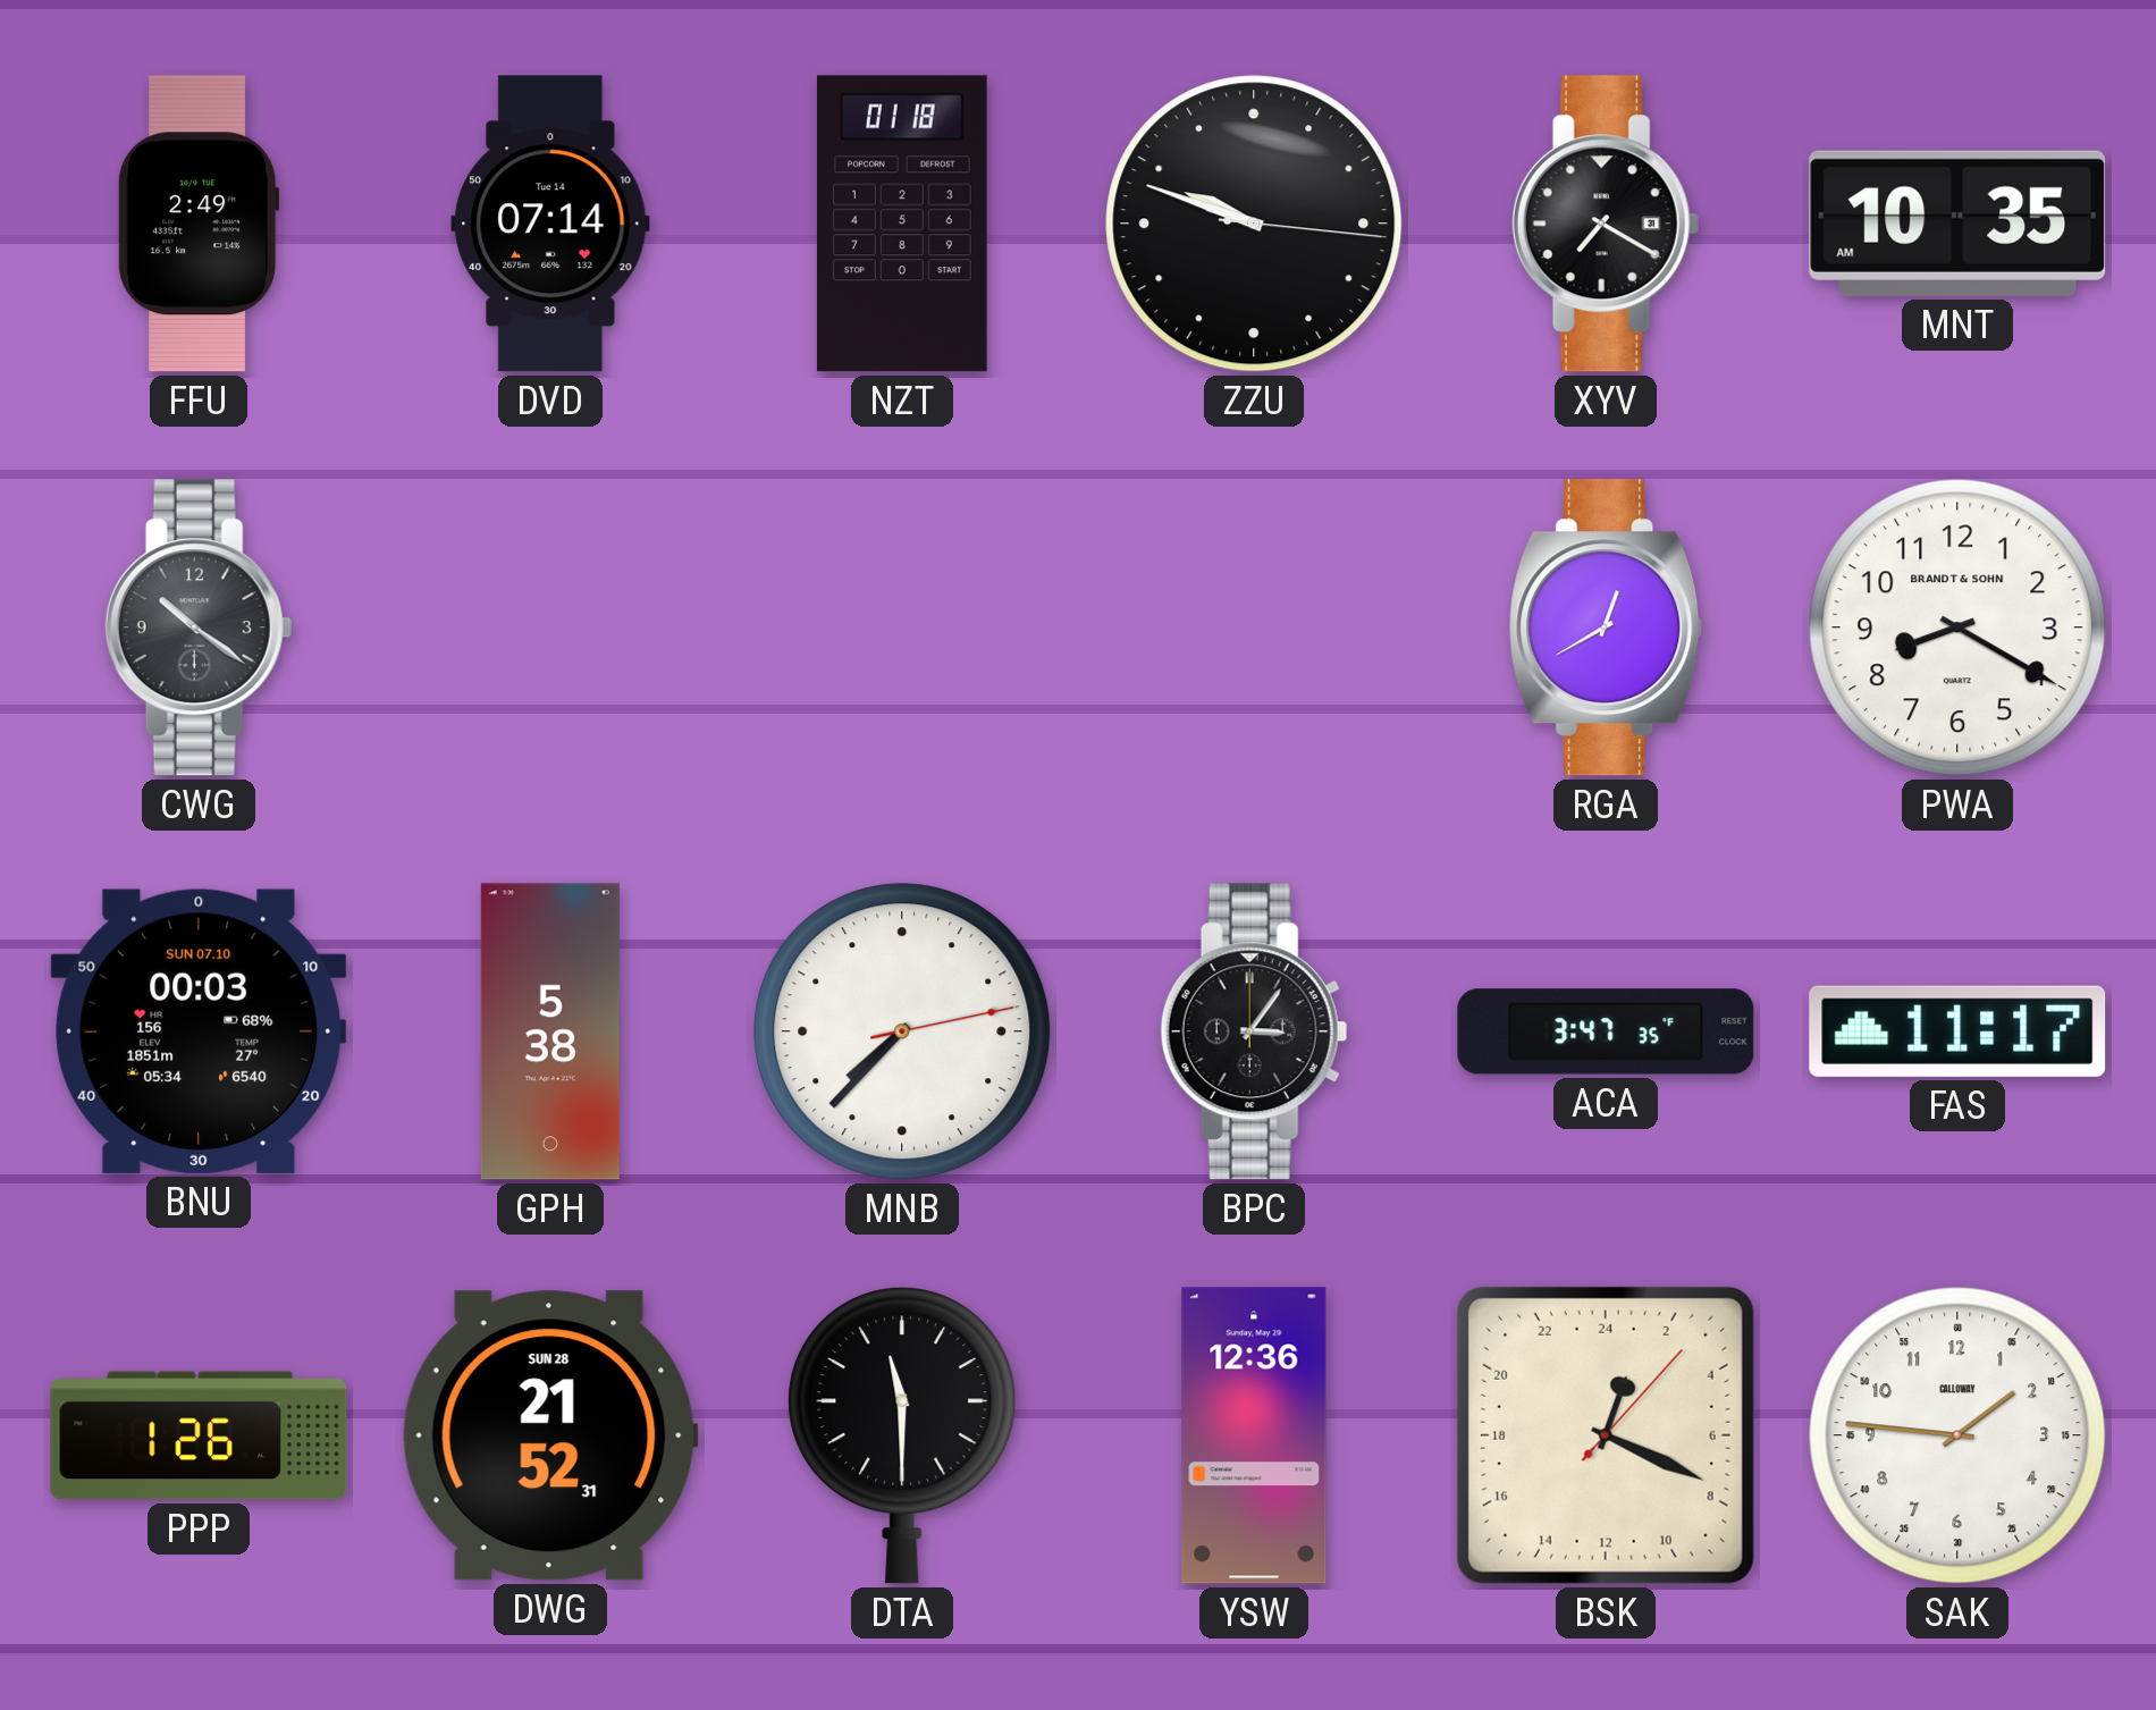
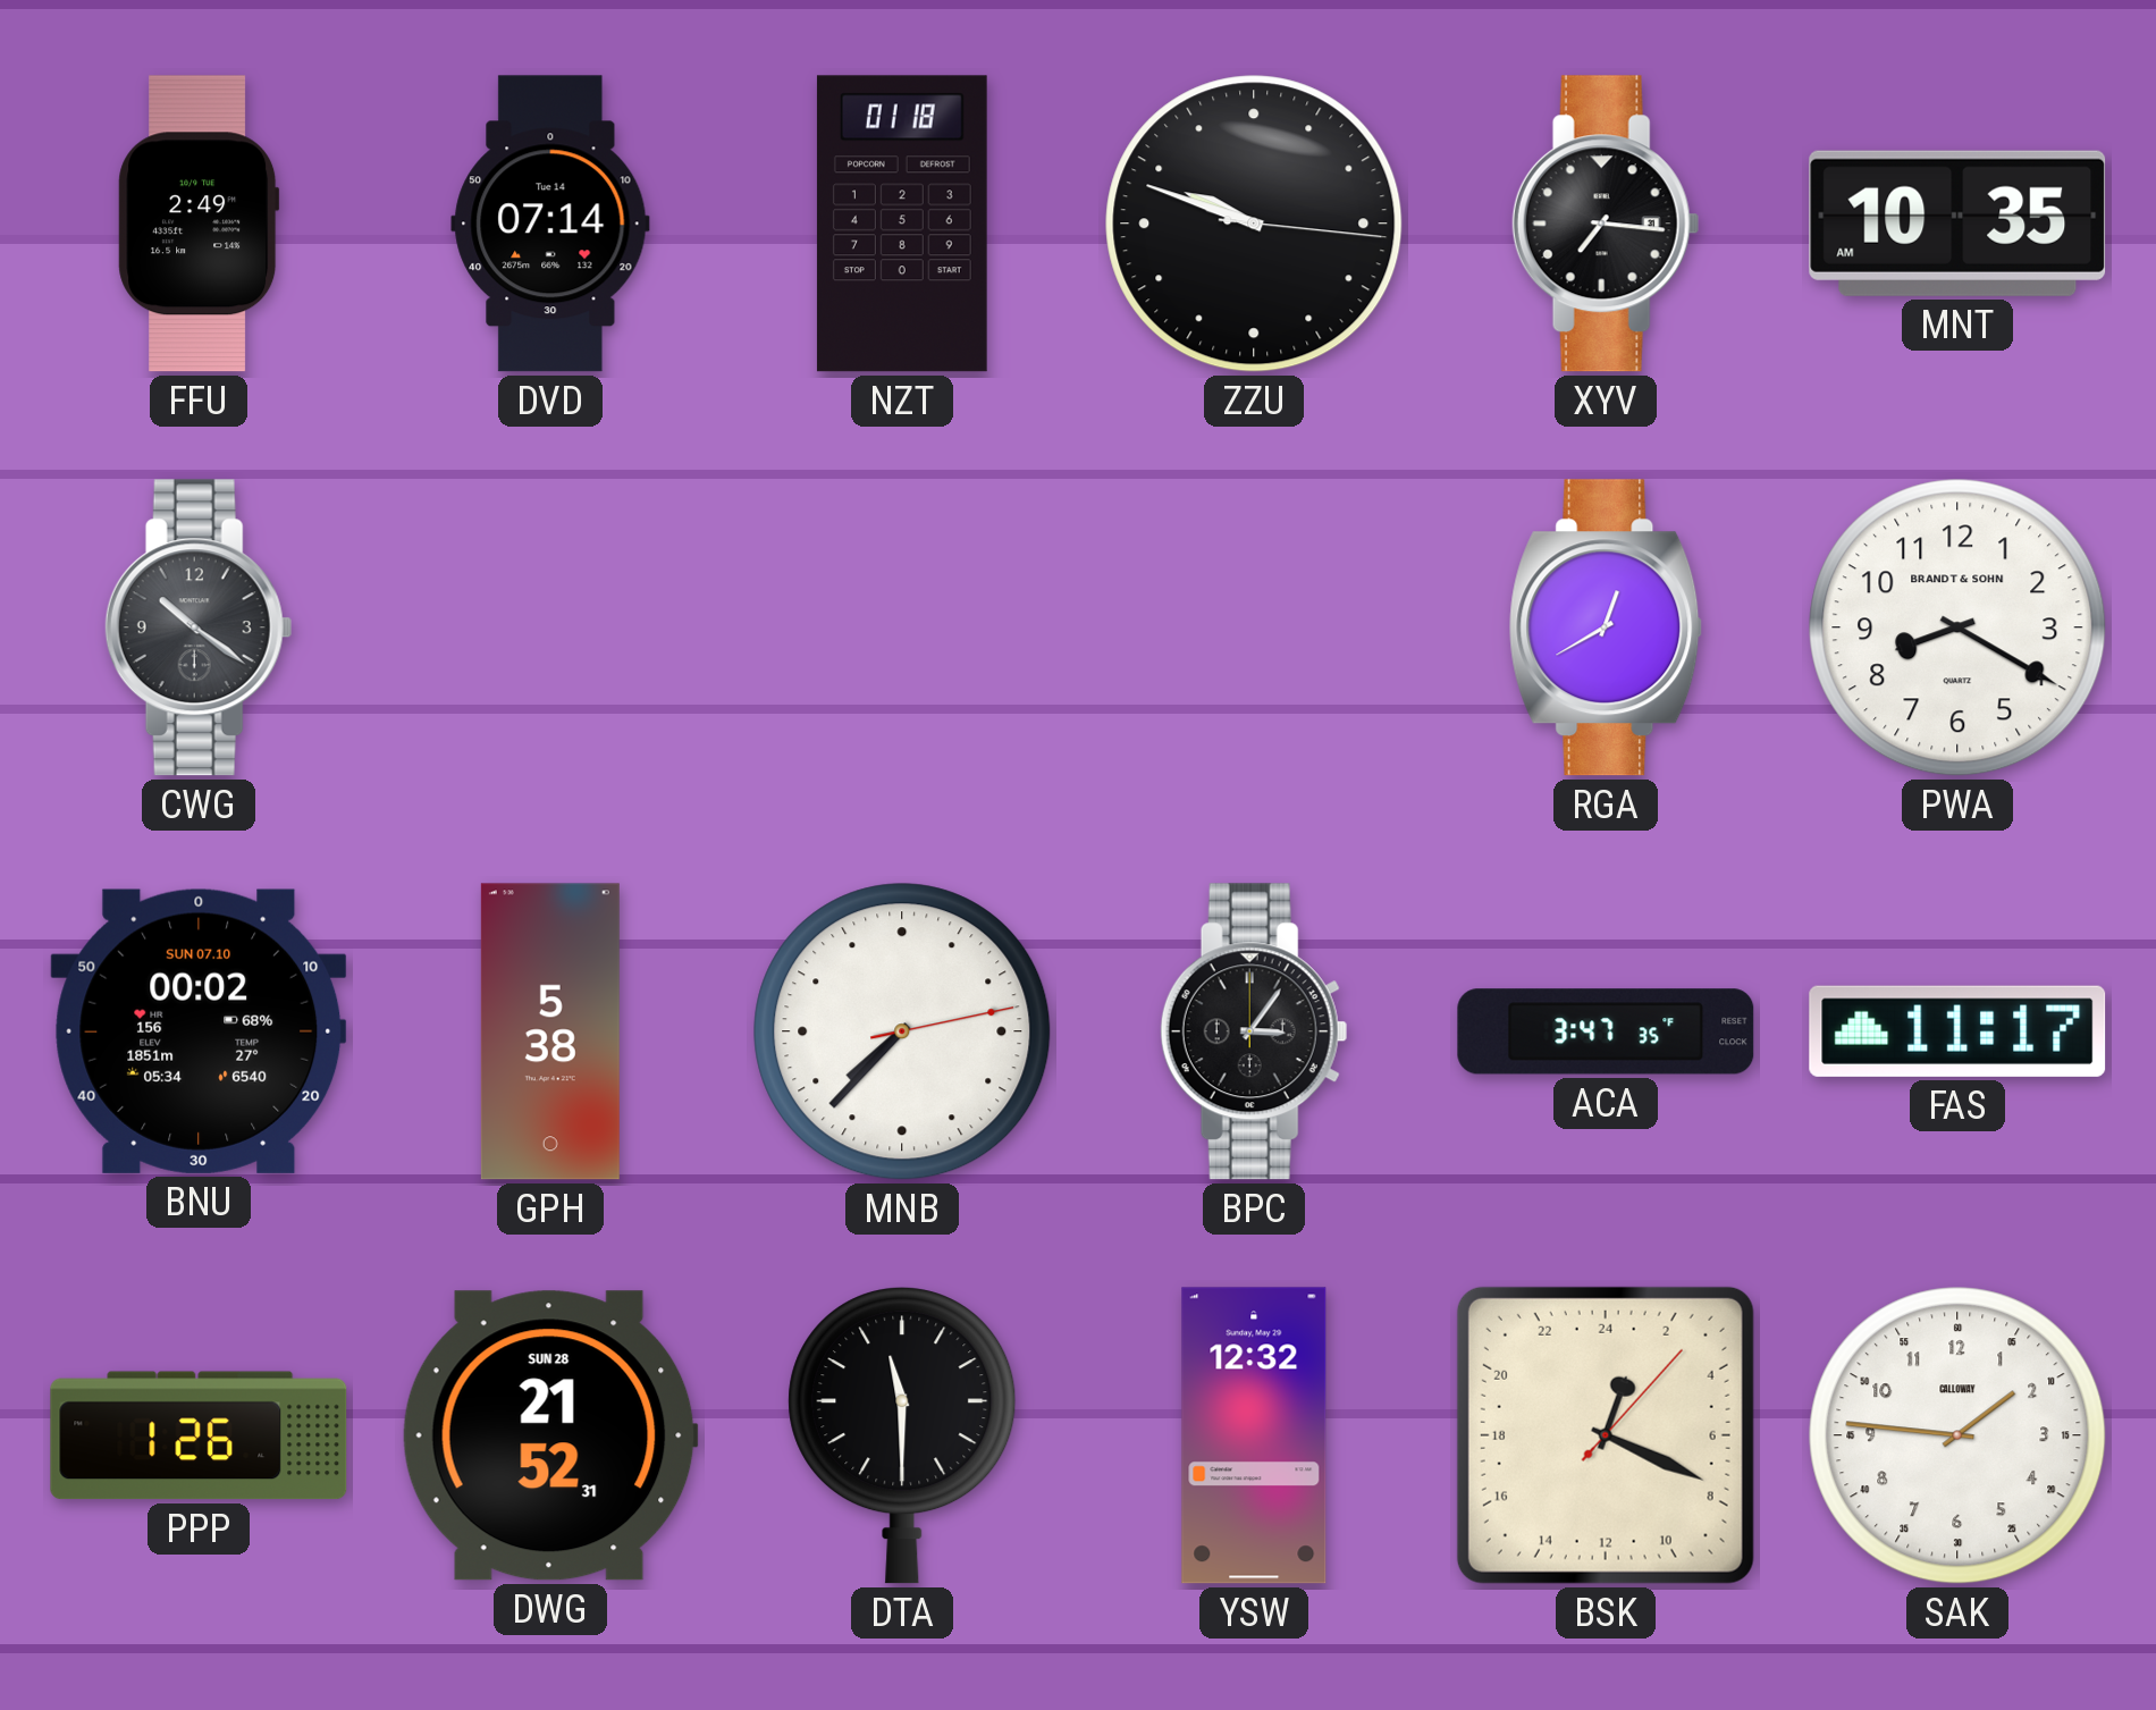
XYV: 7:20 -> 7:16 (1606, 224)
BNU: 00:03 -> 00:02 (199, 1031)
YSW: 12:36 -> 12:32 (1254, 1435)
